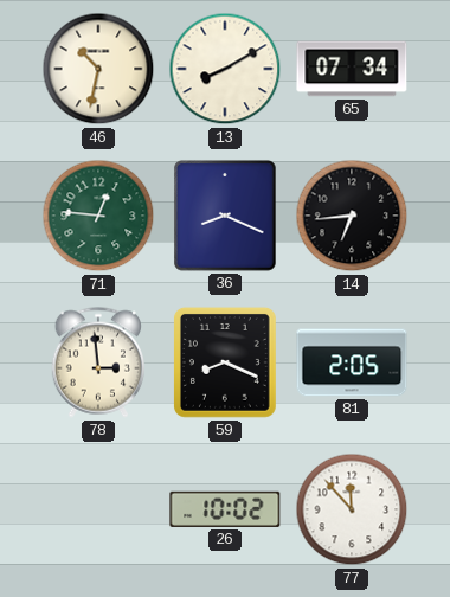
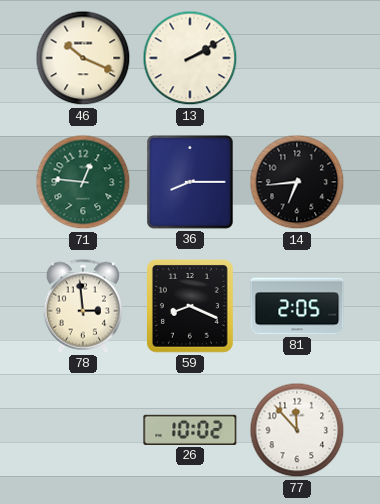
46: 10:32 -> 10:19 (83, 58)
13: 8:10 -> 2:10 (190, 58)
65: 07:34 -> none (352, 69)
36: 8:19 -> 8:15 (191, 183)
